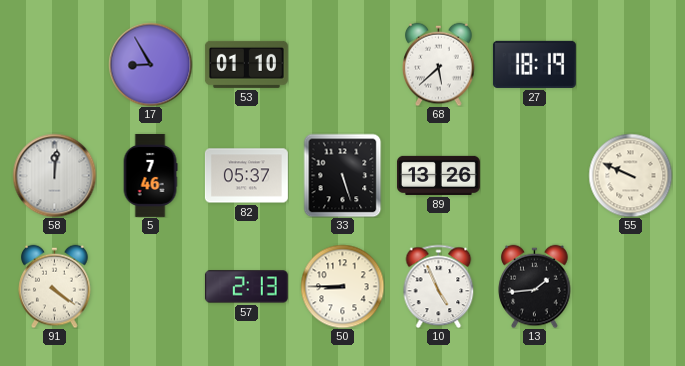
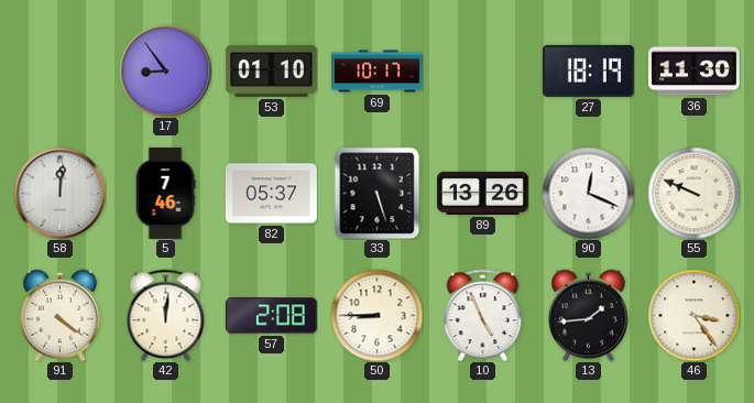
17: 8:55 -> 8:54 (165, 70)
69: none -> 10:17 (376, 72)
68: 5:38 -> none (439, 64)
36: none -> 11:30 (693, 72)
90: none -> 12:19 (588, 193)
42: none -> 12:01 (166, 315)
57: 2:13 -> 2:08 (271, 316)
46: none -> 3:24 (693, 315)
